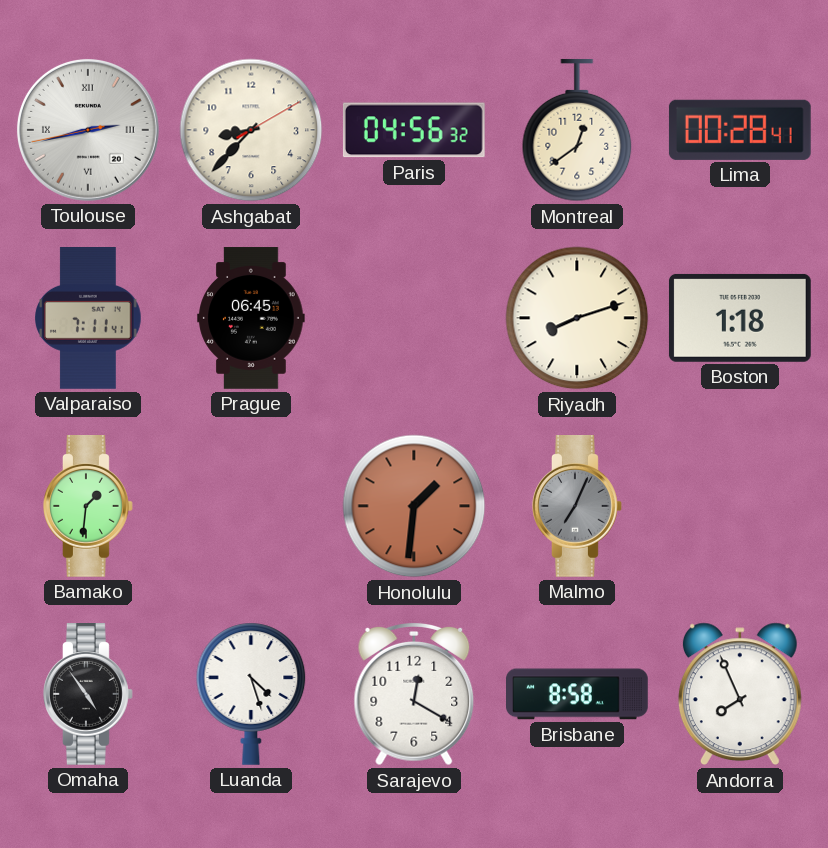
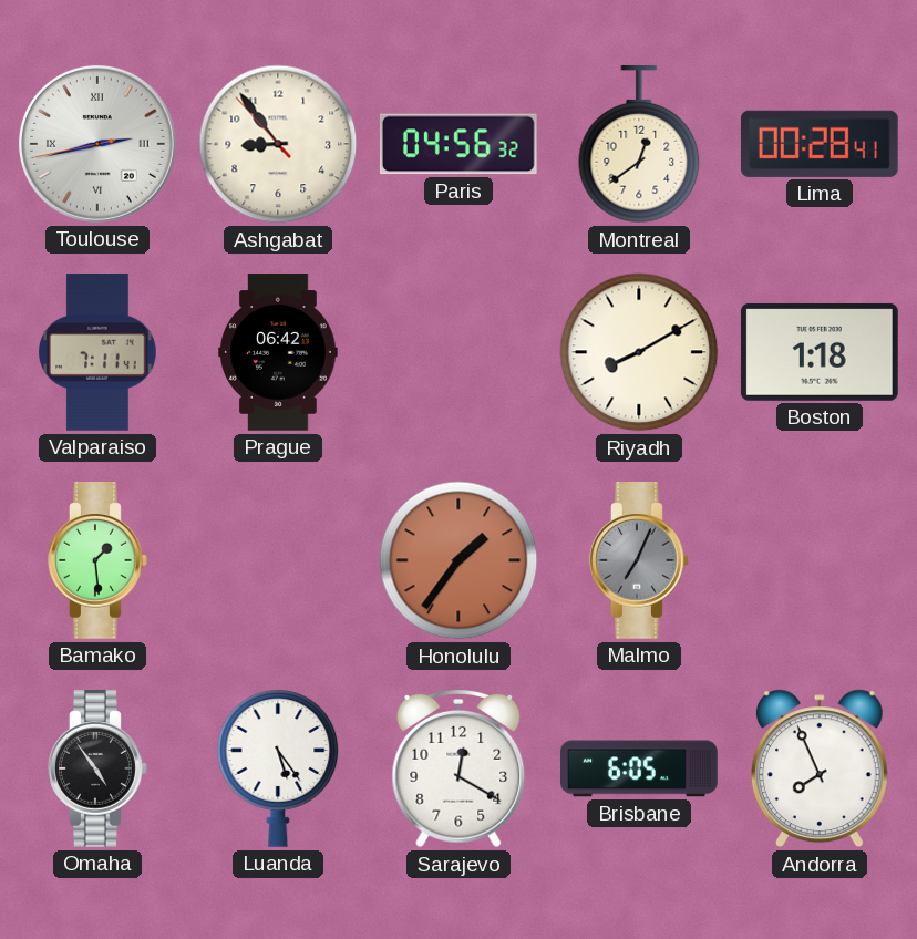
Ashgabat: 8:37 -> 8:53 (278, 144)
Prague: 06:45 -> 06:42 (278, 352)
Riyadh: 8:12 -> 8:10 (639, 352)
Bamako: 1:31 -> 1:29 (99, 561)
Honolulu: 1:31 -> 1:36 (458, 560)
Luanda: 4:27 -> 5:24 (278, 768)
Brisbane: 8:58 -> 6:05 (640, 768)
